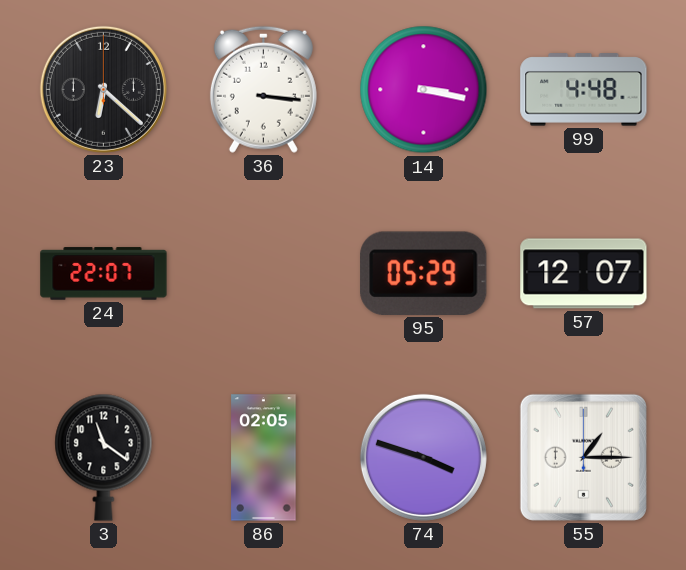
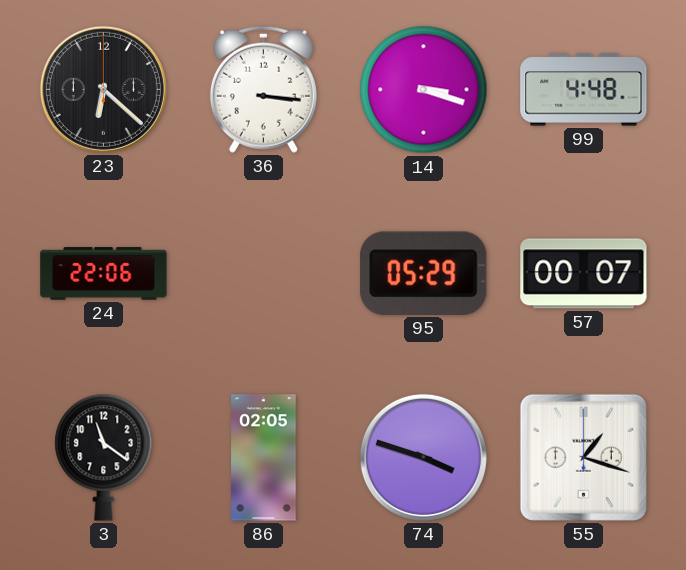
14: 3:17 -> 3:18 (424, 90)
24: 22:07 -> 22:06 (104, 274)
57: 12:07 -> 00:07 (584, 274)
55: 1:15 -> 1:18 (583, 457)
